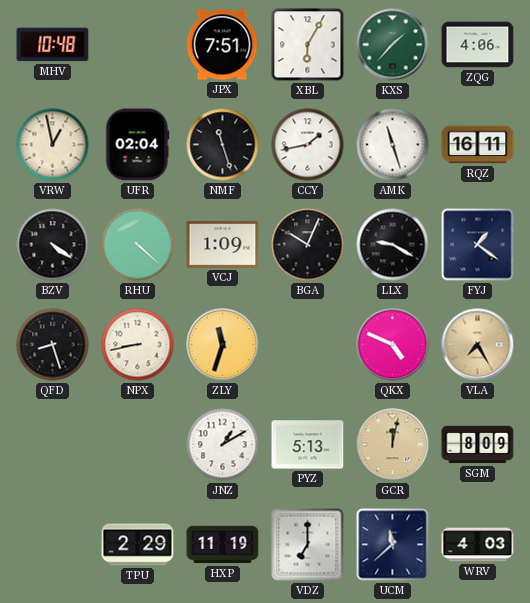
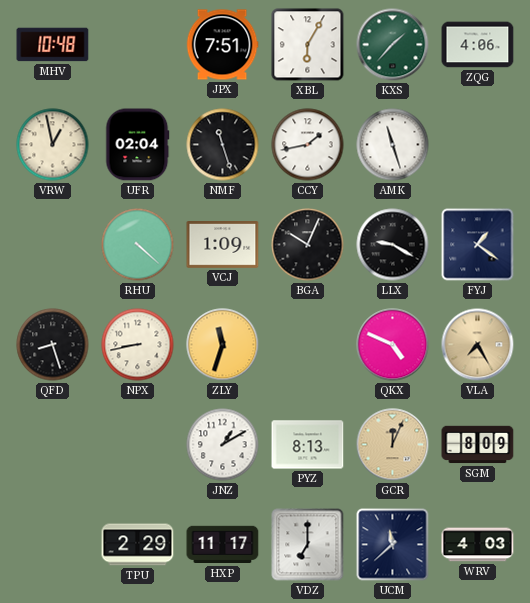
RQZ: 16:11 -> none (478, 145)
BZV: 4:21 -> none (53, 245)
PYZ: 5:13 -> 8:13 (308, 445)
GCR: 12:02 -> 12:04 (393, 445)
HXP: 11:19 -> 11:17 (223, 545)
